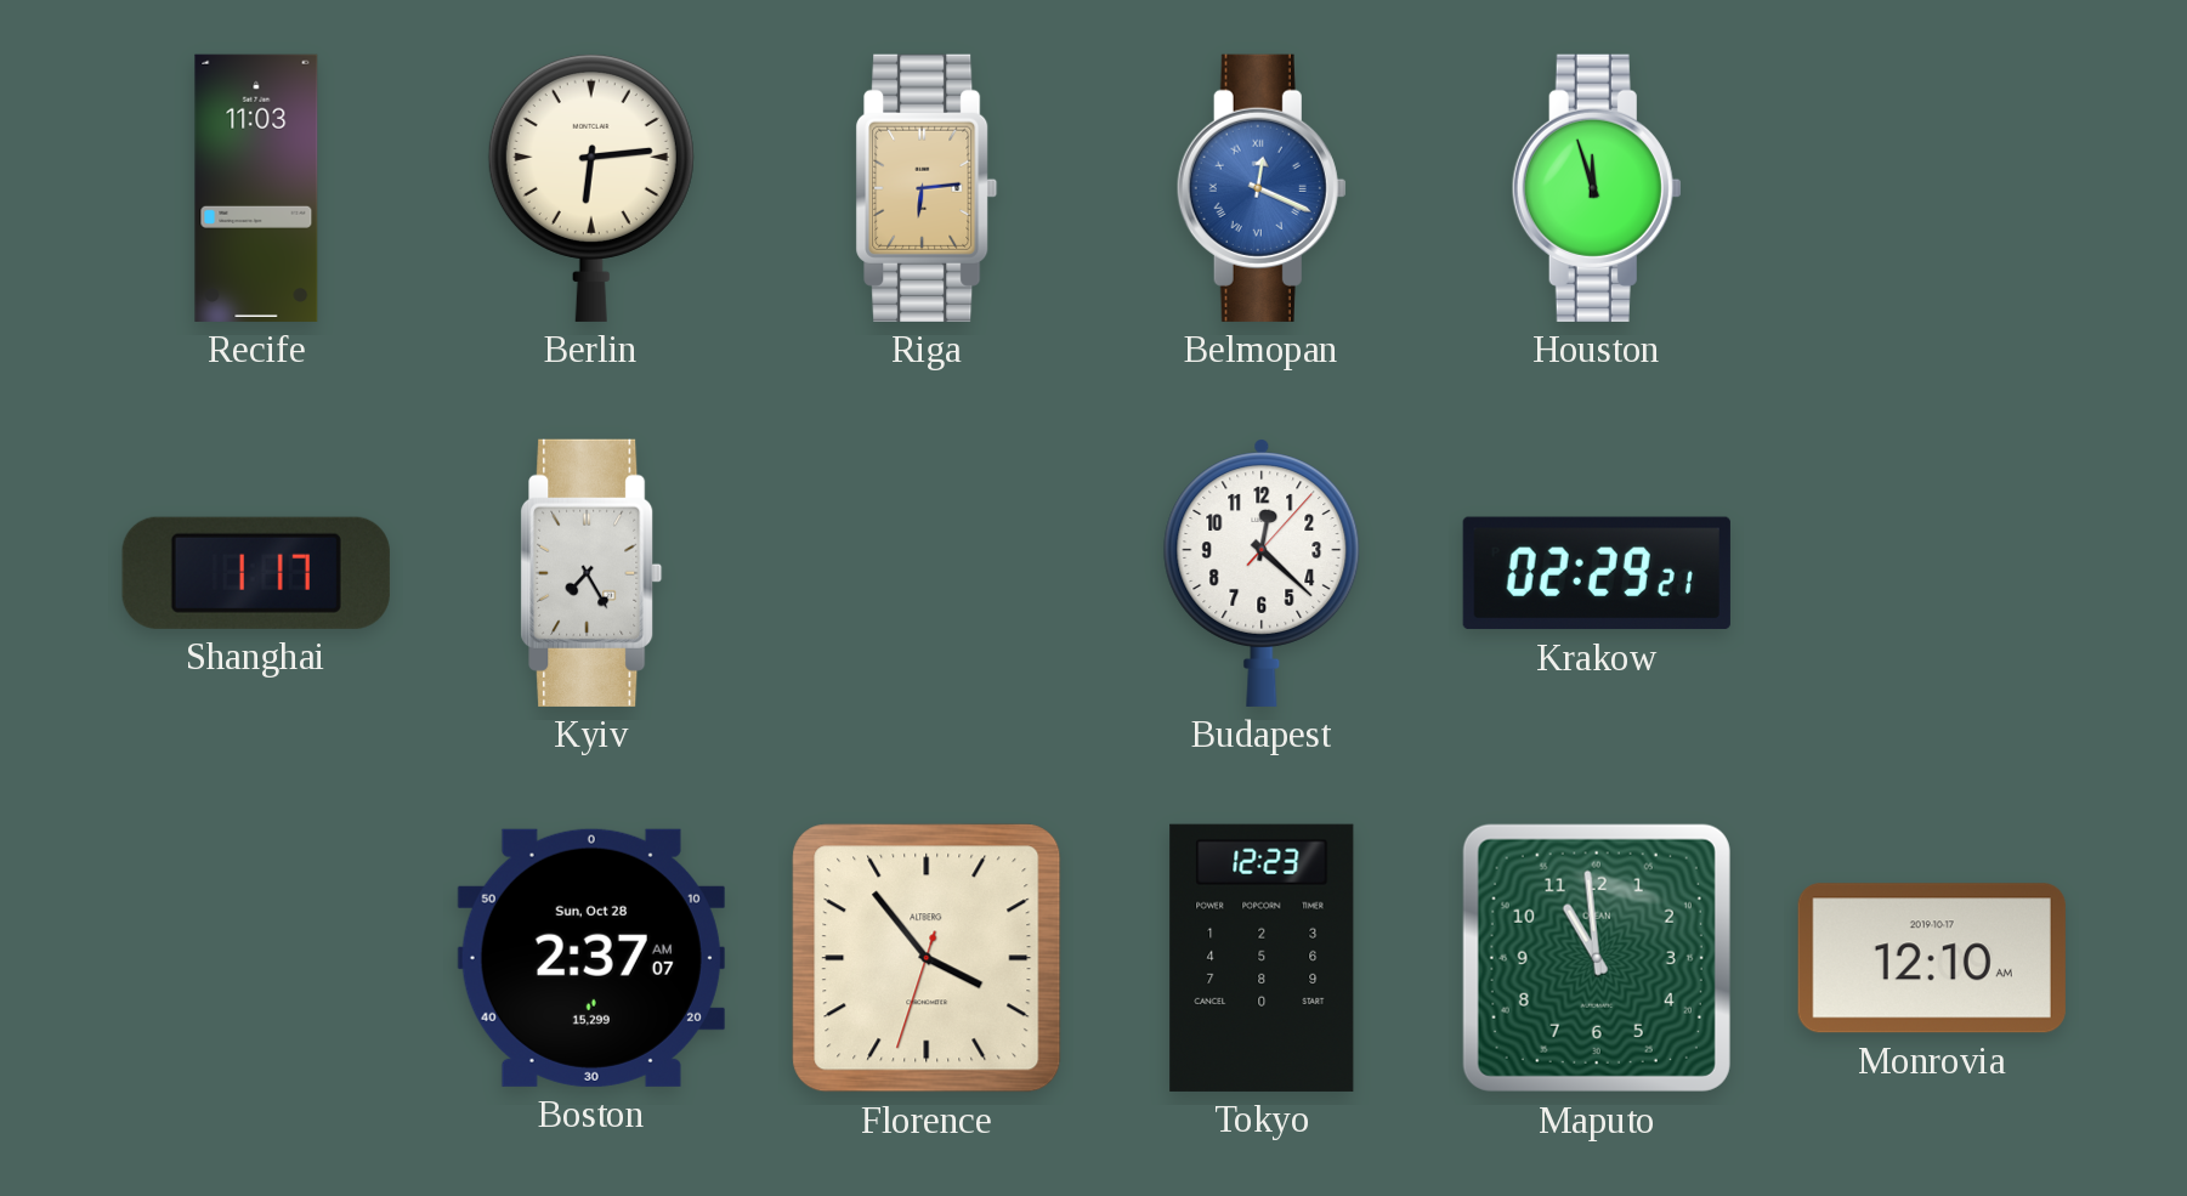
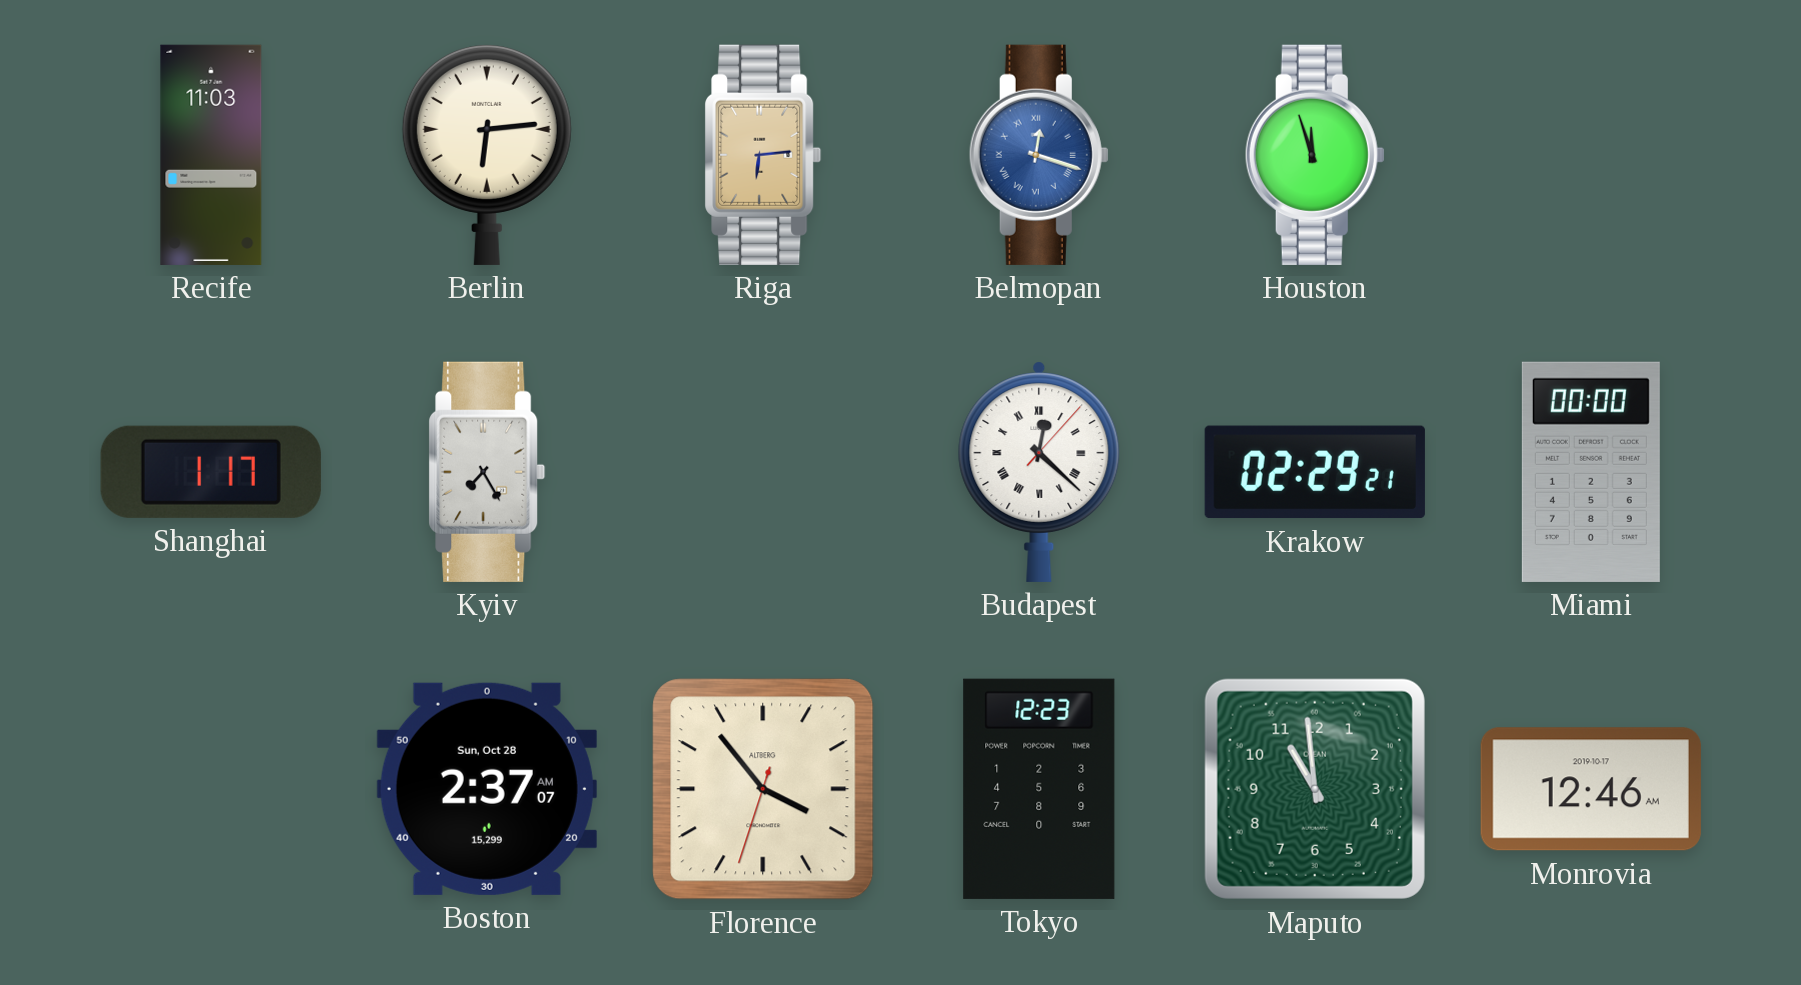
Belmopan: 12:19 -> 12:18 (1039, 155)
Budapest numerals: Arabic -> Roman (1039, 472)
Miami: none -> 00:00 (1591, 472)
Monrovia: 12:10 -> 12:46 (1591, 789)
